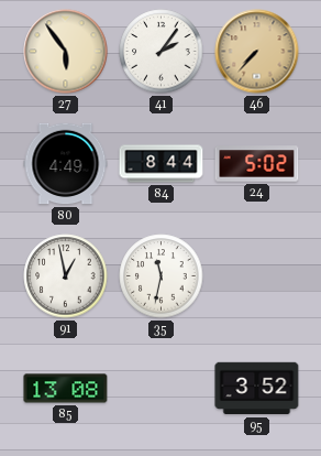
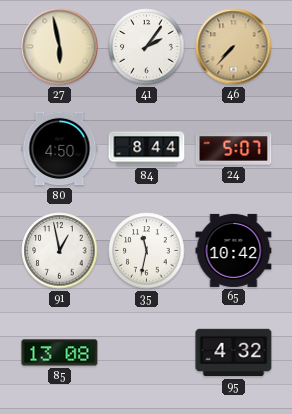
27: 5:54 -> 5:58 (60, 47)
80: 4:49 -> 4:50 (60, 149)
24: 5:02 -> 5:07 (234, 149)
65: none -> 10:42 (234, 250)
95: 3:52 -> 4:32 (234, 353)
